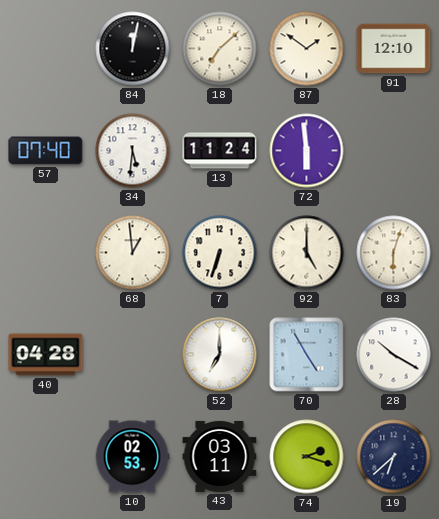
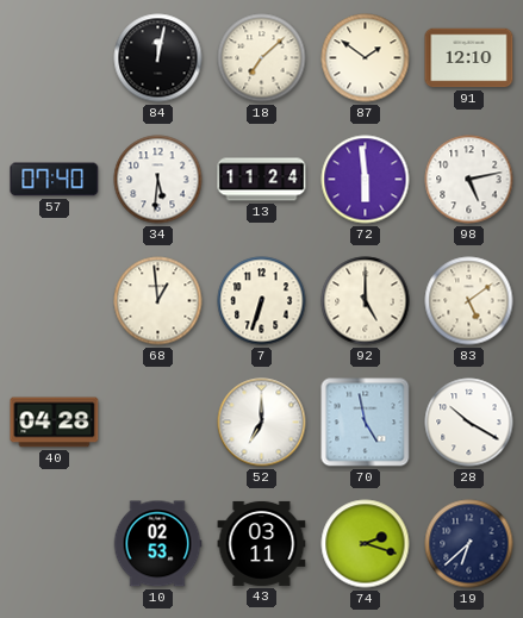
98: none -> 5:13 (469, 180)
83: 6:03 -> 5:09 (469, 301)
70: 4:55 -> 4:58 (366, 423)
